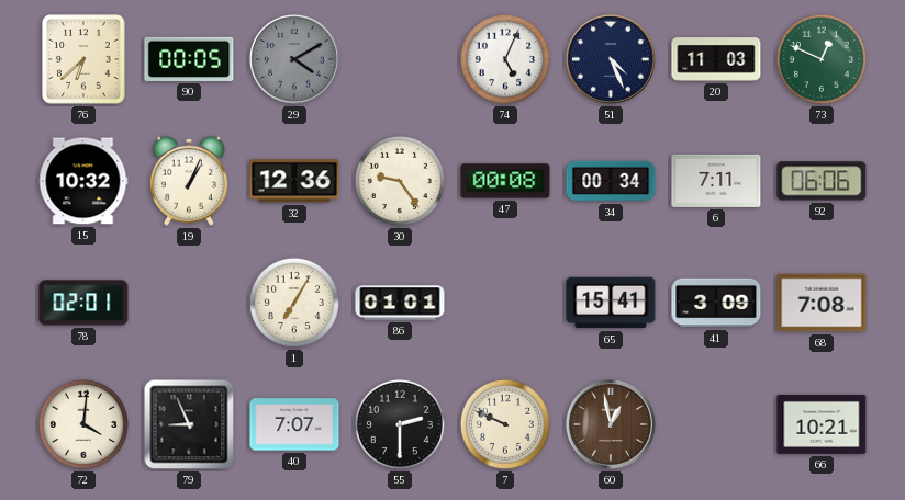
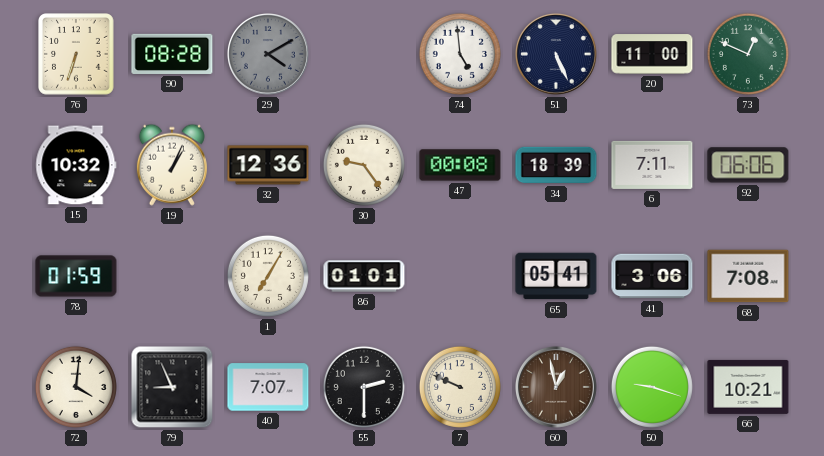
76: 6:38 -> 6:33 (76, 54)
90: 00:05 -> 08:28 (172, 54)
74: 5:04 -> 4:59 (460, 54)
51: 4:26 -> 5:26 (556, 54)
20: 11:03 -> 11:00 (652, 54)
34: 00:34 -> 18:39 (556, 165)
78: 02:01 -> 01:59 (76, 276)
65: 15:41 -> 05:41 (556, 276)
41: 3:09 -> 3:06 (652, 276)
50: none -> 9:18 (652, 387)
